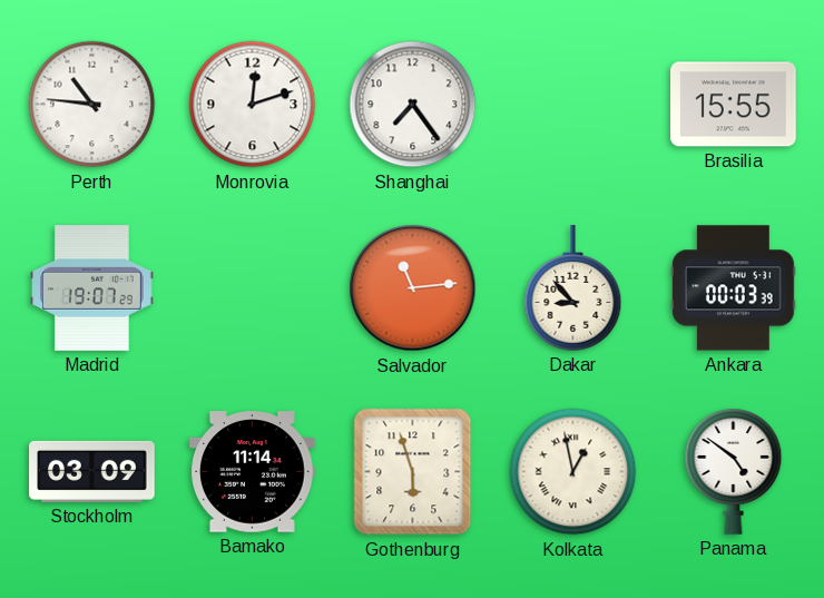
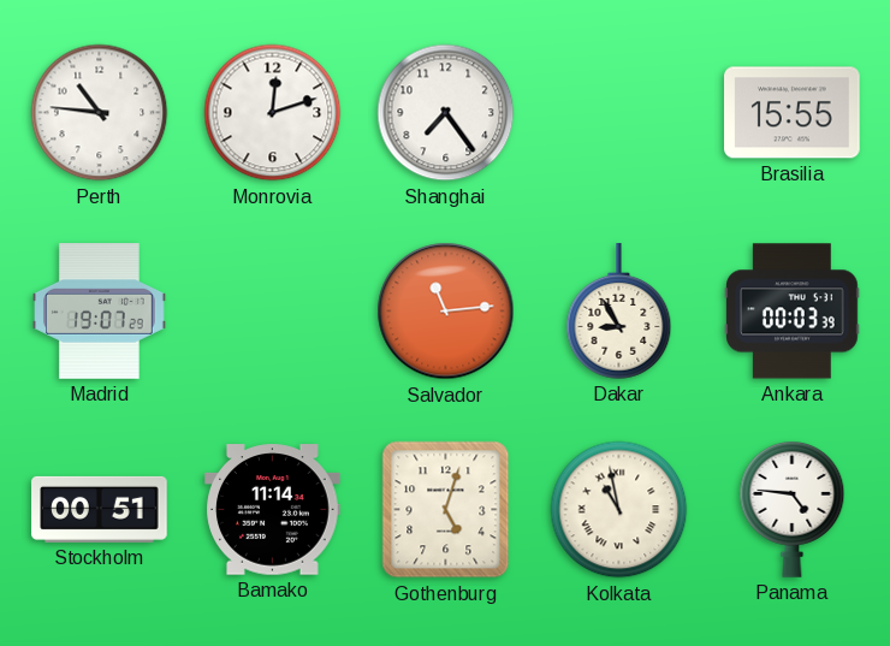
Dakar: 8:53 -> 8:55 (619, 312)
Stockholm: 03:09 -> 00:51 (100, 509)
Gothenburg: 5:57 -> 5:03 (446, 510)
Kolkata: 12:58 -> 10:58 (619, 510)
Panama: 4:51 -> 4:46 (793, 510)
